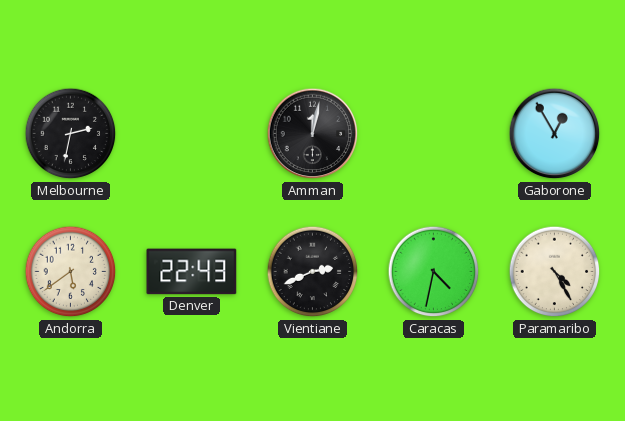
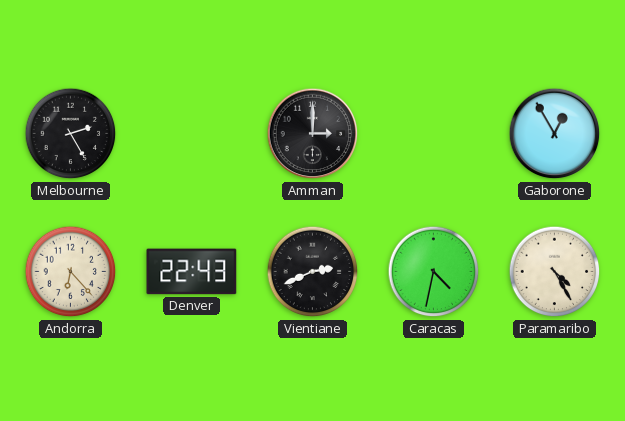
Melbourne: 2:32 -> 2:25 (71, 134)
Amman: 12:02 -> 3:00 (313, 134)
Andorra: 5:39 -> 6:23 (71, 272)
